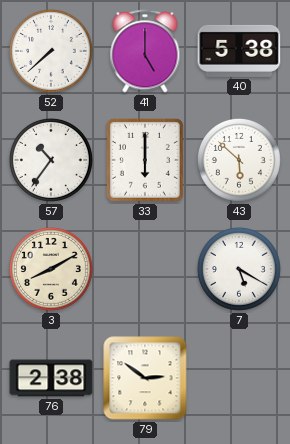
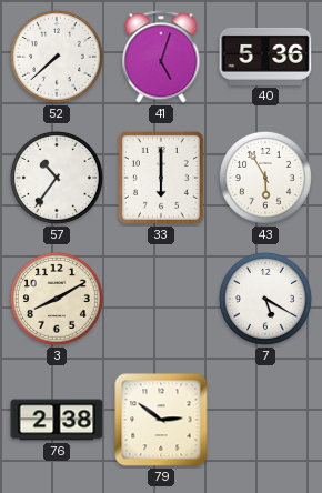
41: 5:00 -> 5:03 (161, 57)
40: 5:38 -> 5:36 (265, 57)
43: 5:52 -> 5:55 (266, 179)
